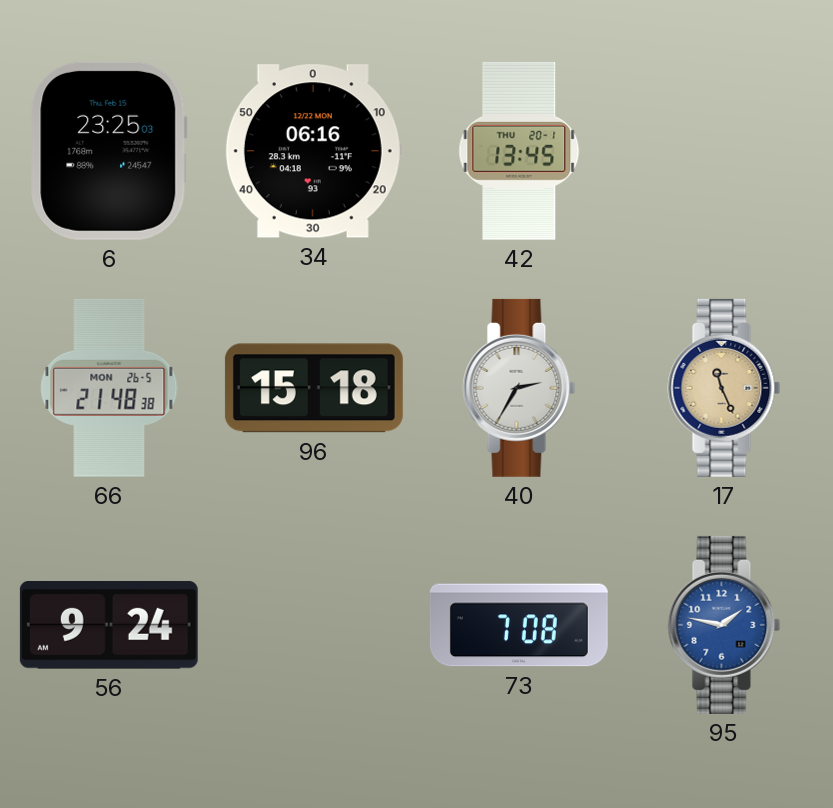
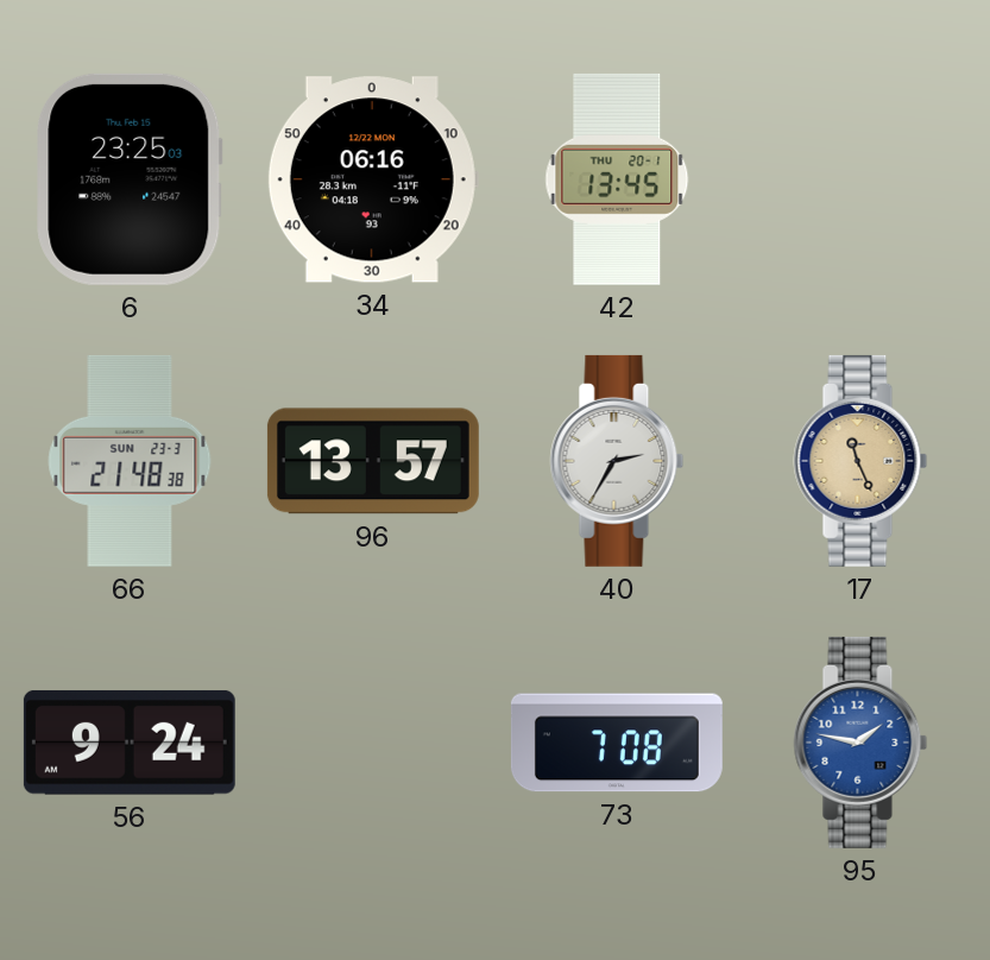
66 date: MON 26-5 -> SUN 23-3 (130, 461)
96: 15:18 -> 13:57 (373, 461)
